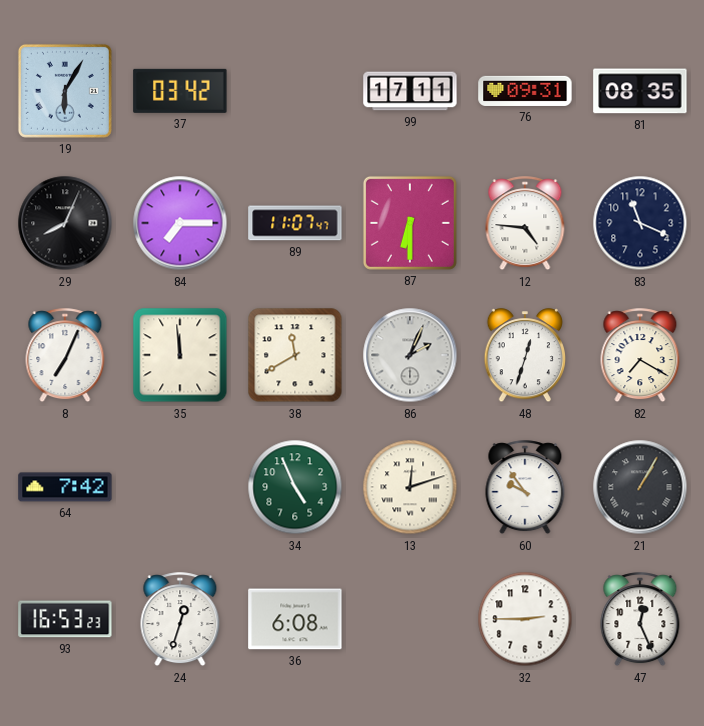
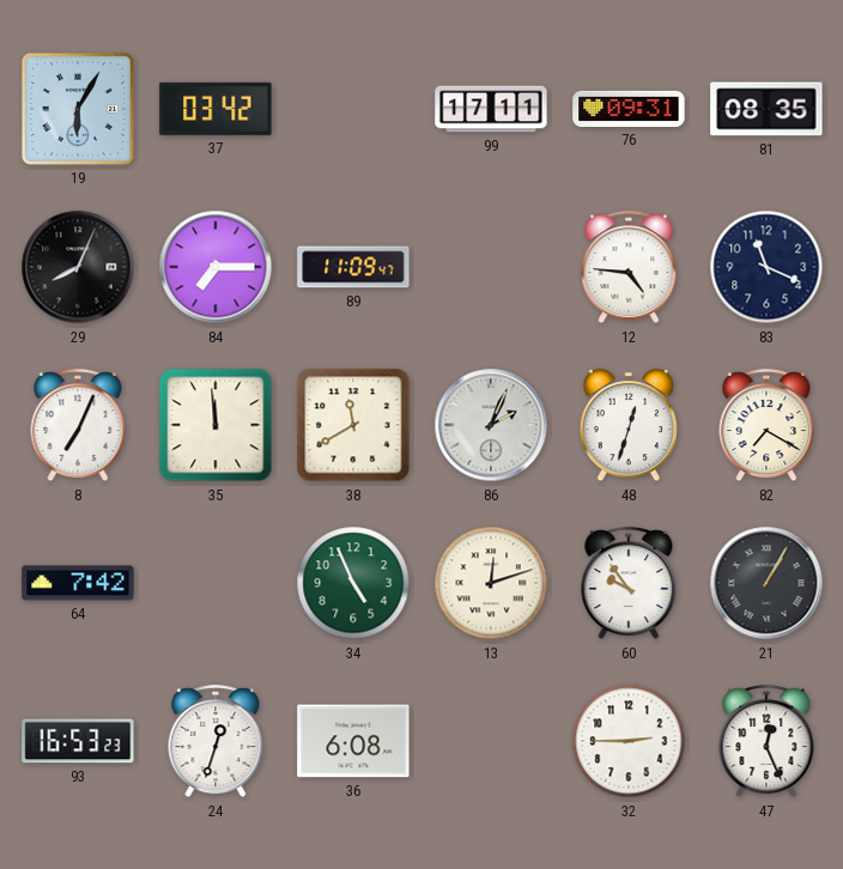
89: 11:07 -> 11:09 (353, 267)
87: 6:30 -> none (410, 223)
